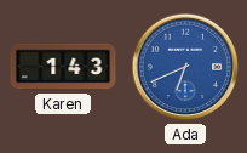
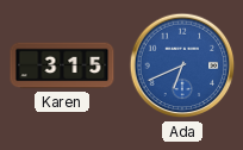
Karen: 1:43 -> 3:15 (62, 65)
